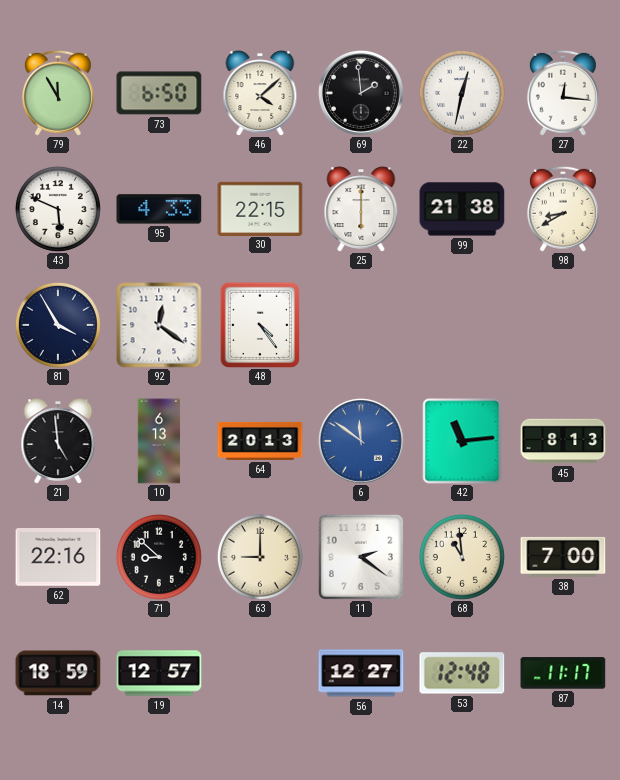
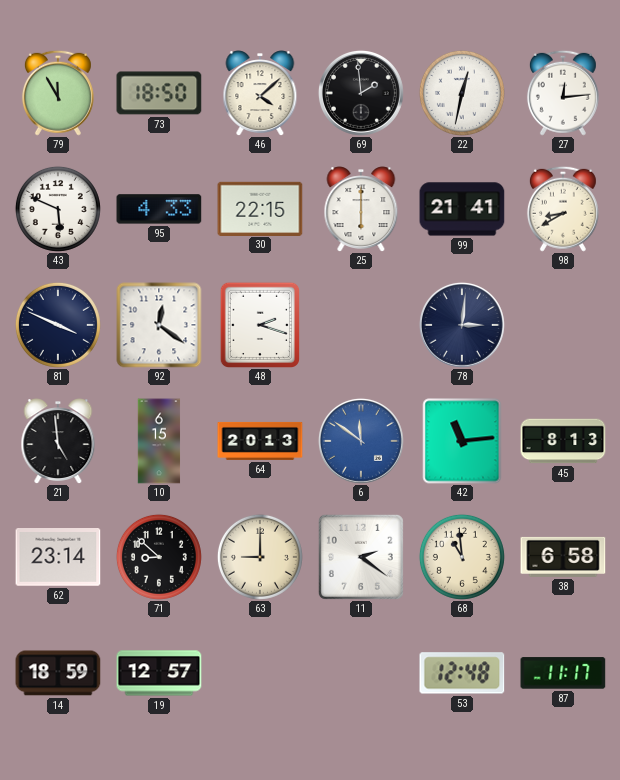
73: 6:50 -> 18:50 (159, 93)
27: 12:16 -> 12:14 (563, 93)
99: 21:38 -> 21:41 (462, 209)
81: 3:55 -> 3:49 (58, 325)
48: 4:24 -> 2:18 (259, 324)
78: none -> 3:01 (462, 325)
10: 6:13 -> 6:15 (159, 441)
62: 22:16 -> 23:14 (58, 558)
38: 7:00 -> 6:58 (563, 557)
56: 12:27 -> none (361, 673)
